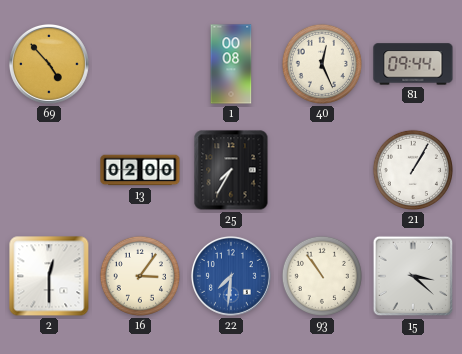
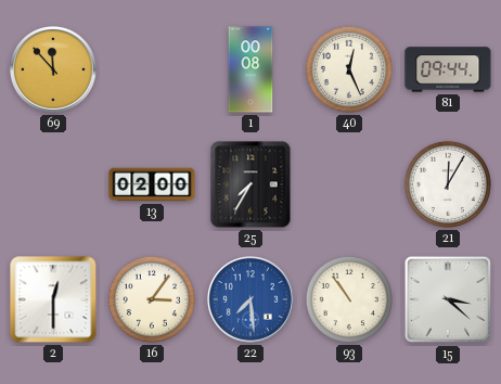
69: 4:53 -> 11:53 (53, 69)
21: 1:05 -> 12:05 (448, 184)
22: 7:31 -> 7:29 (251, 299)
